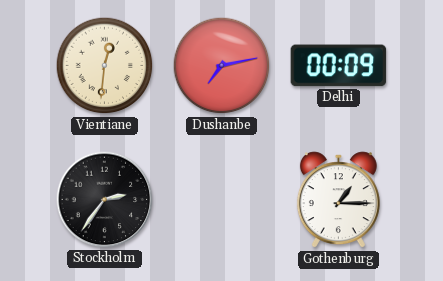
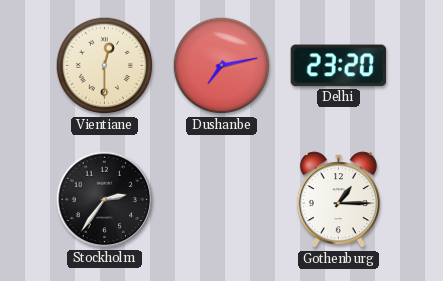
Vientiane: 12:31 -> 12:30 (105, 66)
Delhi: 00:09 -> 23:20 (339, 66)
